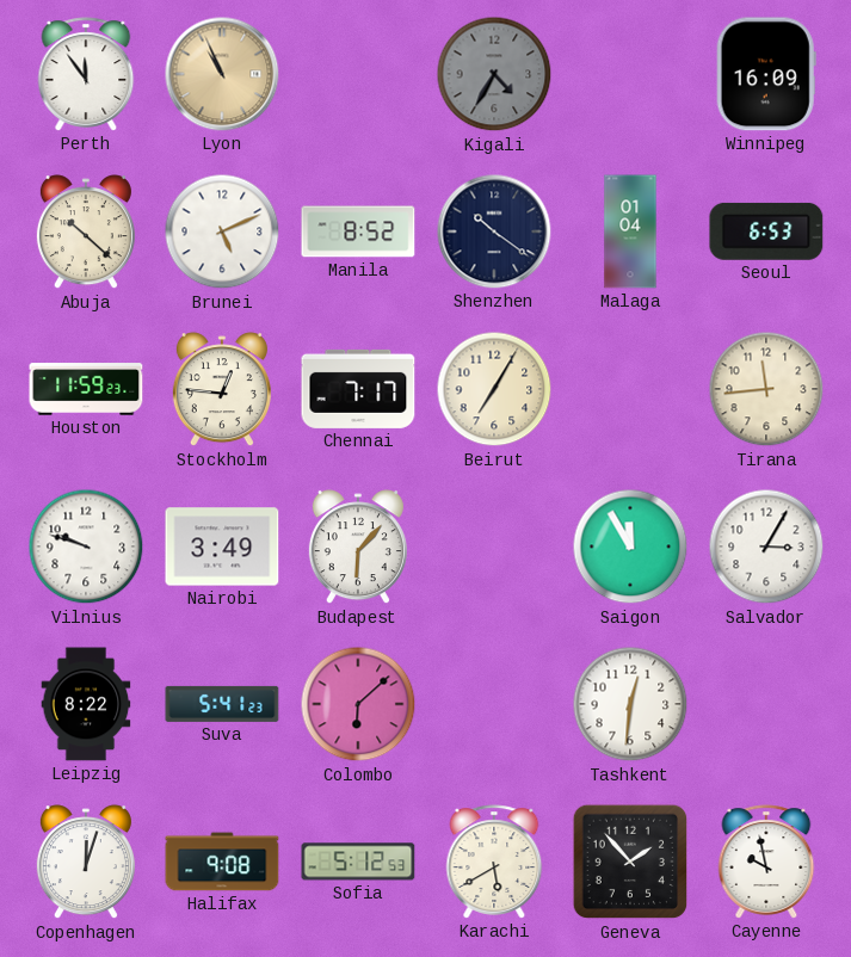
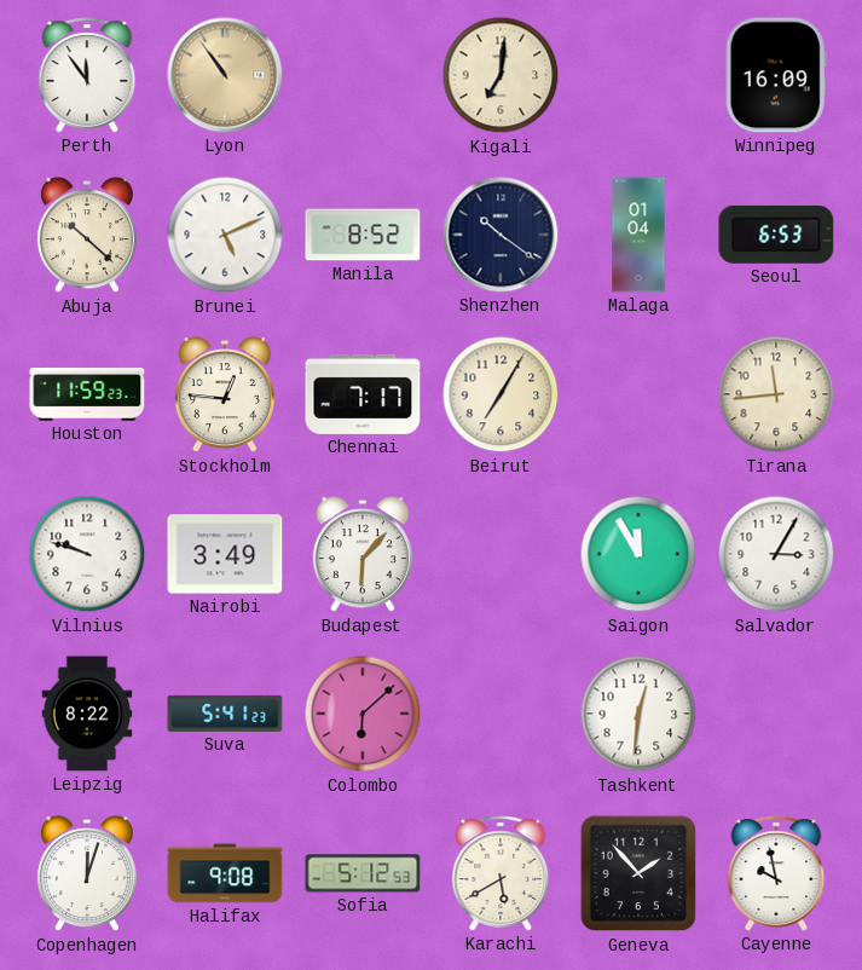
Lyon: 10:56 -> 10:54 (225, 75)
Kigali: 4:35 -> 7:01 (501, 75)
Kigali dial: grey -> cream (501, 75)
